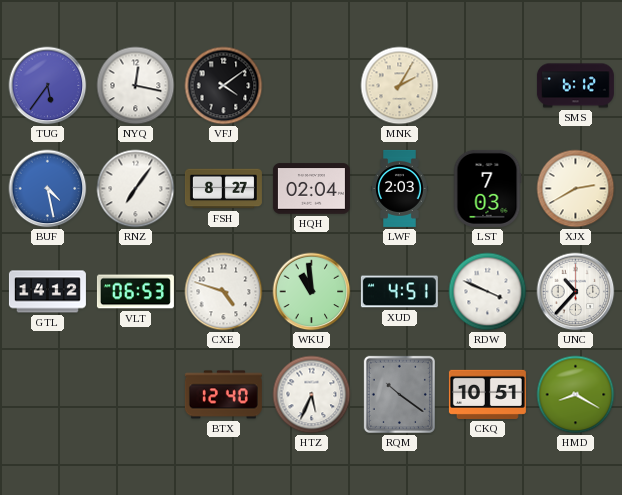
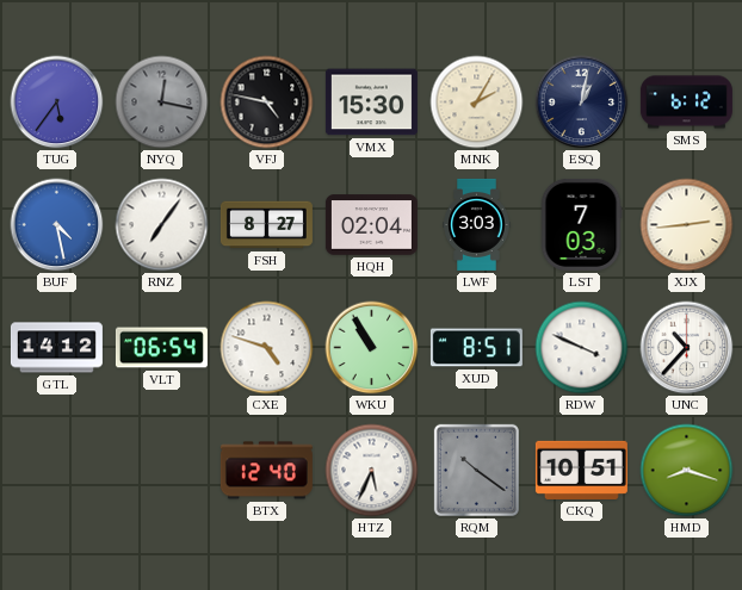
NYQ dial: white -> grey (162, 103)
VFJ: 4:09 -> 4:47 (267, 103)
VMX: none -> 15:30 (371, 103)
ESQ: none -> 1:02 (582, 103)
LWF: 2:03 -> 3:03 (477, 224)
XJX: 2:40 -> 2:44 (687, 225)
VLT: 06:53 -> 06:54 (161, 348)
WKU: 10:59 -> 10:55 (372, 348)
XUD: 4:51 -> 8:51 (476, 348)
HMD: 8:20 -> 8:18 (687, 471)
